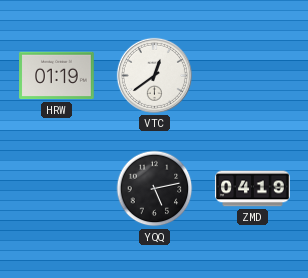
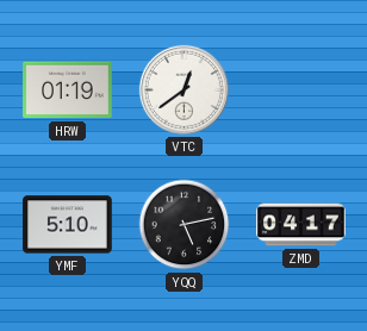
YMF: none -> 5:10 (68, 225)
ZMD: 04:19 -> 04:17 (301, 225)
